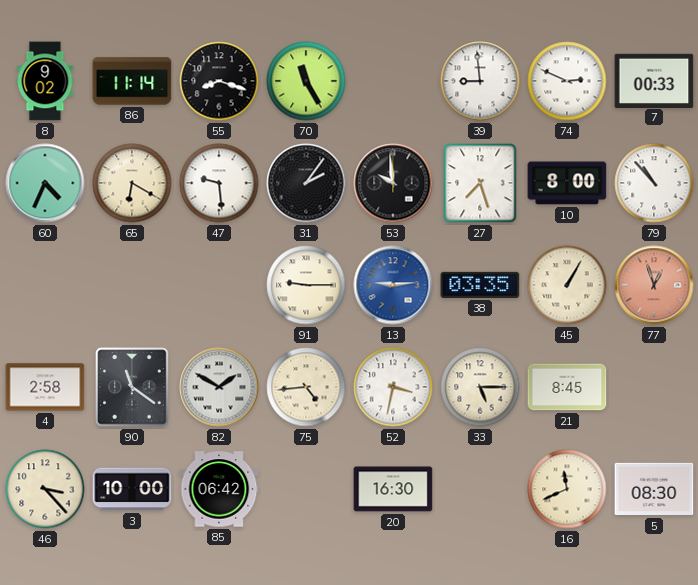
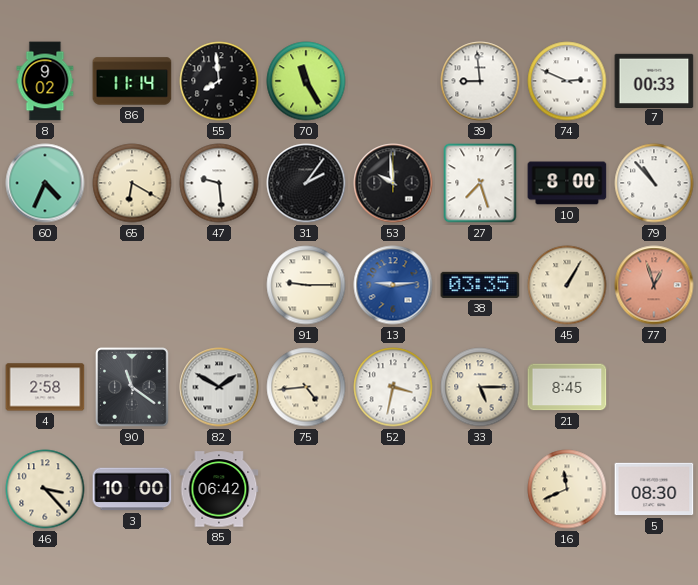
55: 8:18 -> 7:59 (219, 81)
20: 16:30 -> none (393, 489)
